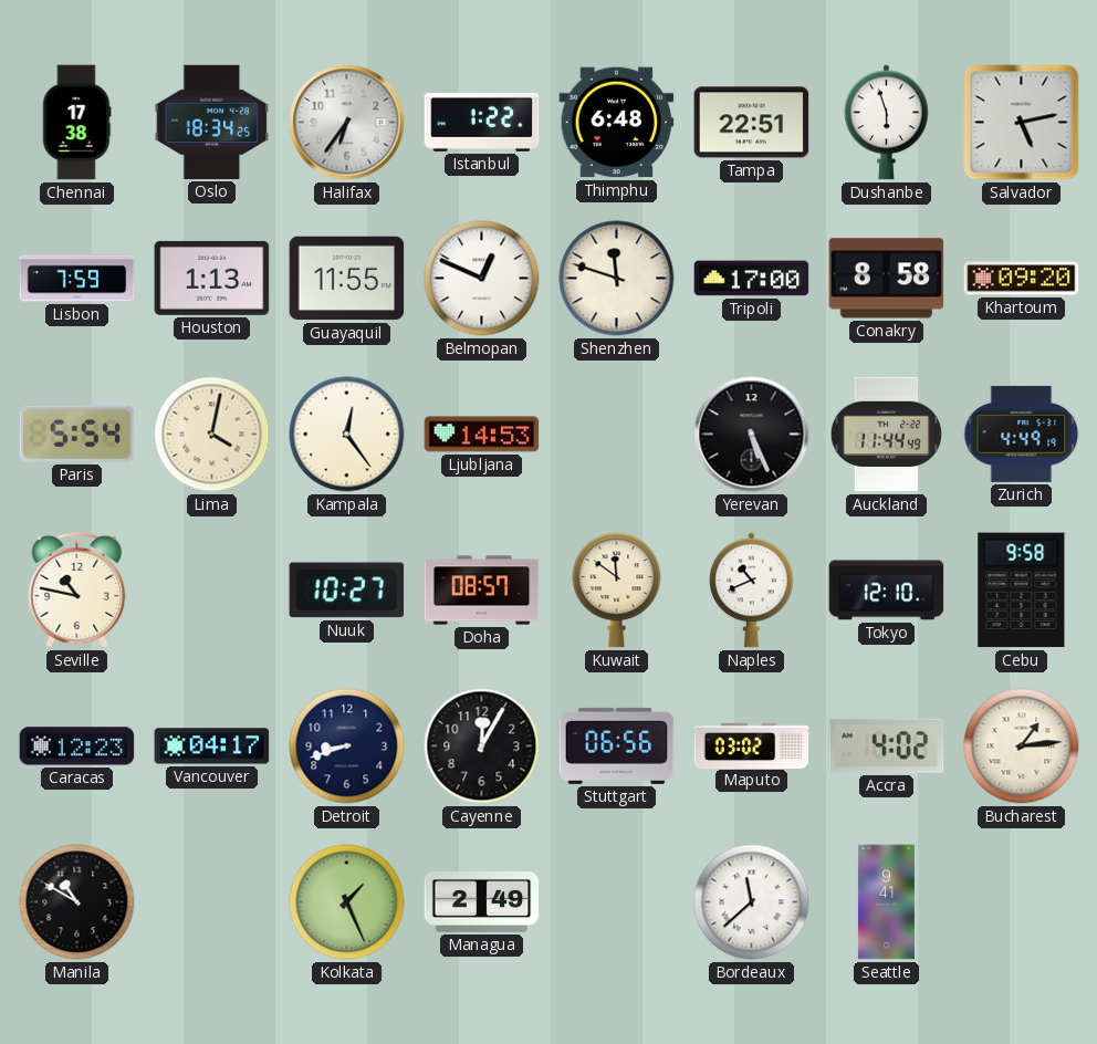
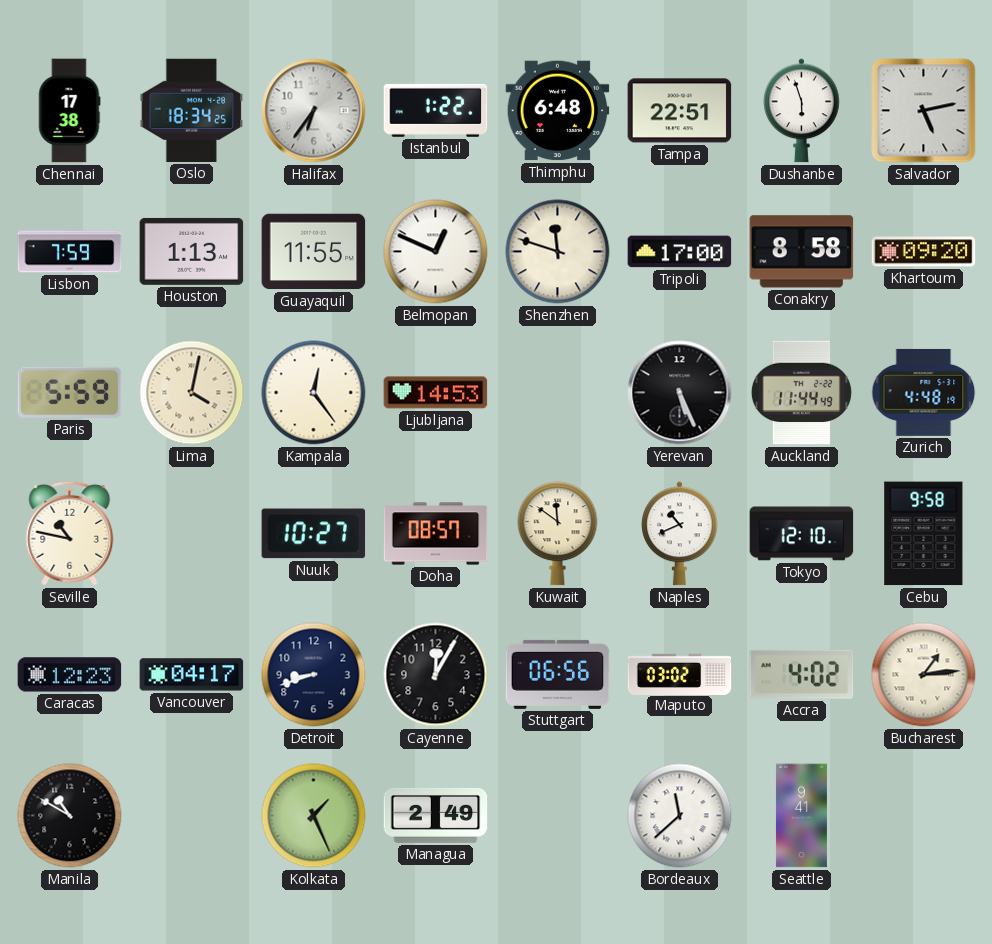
Paris: 5:54 -> 5:59 (70, 392)
Zurich: 4:49 -> 4:48 (924, 392)
